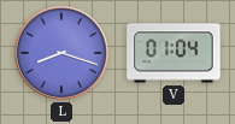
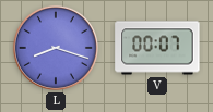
V: 01:04 -> 00:07 (157, 48)
